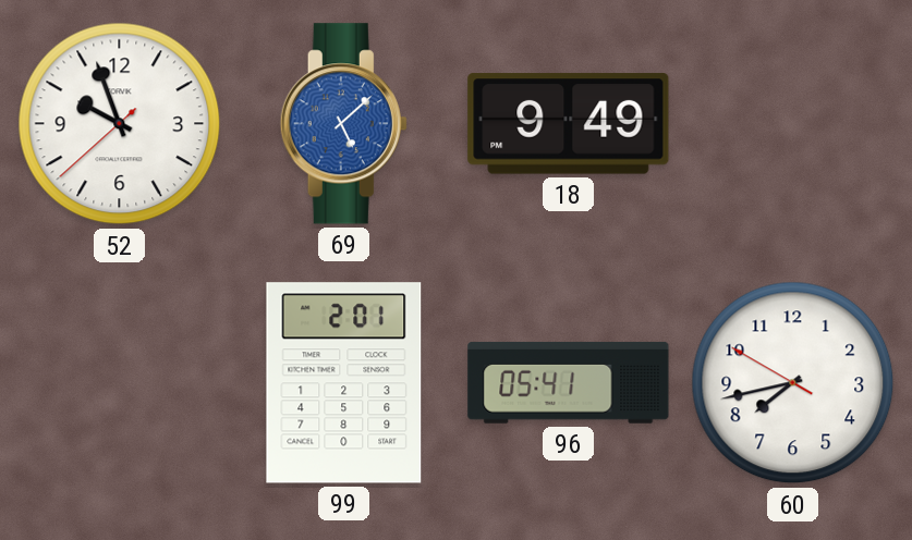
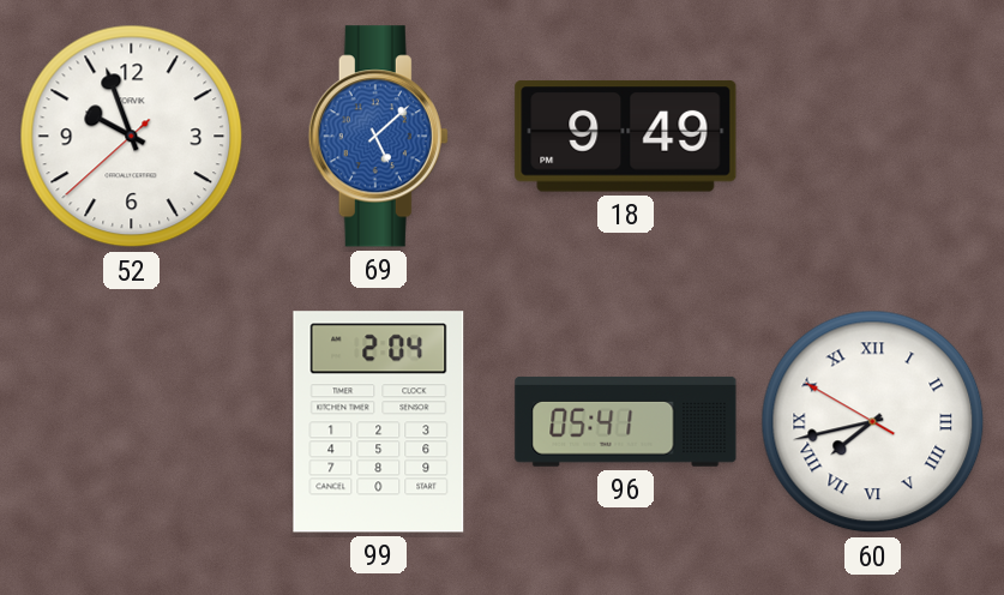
99: 2:01 -> 2:04 (379, 422)
60 numerals: Arabic -> Roman (873, 422)
